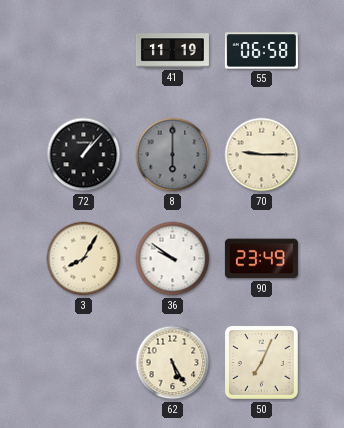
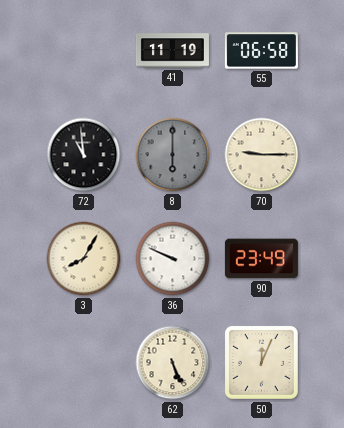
72: 1:07 -> 10:59 (84, 155)
36: 9:51 -> 9:49 (173, 259)
62: 5:25 -> 5:26 (173, 363)
50: 7:04 -> 12:04 (261, 362)
